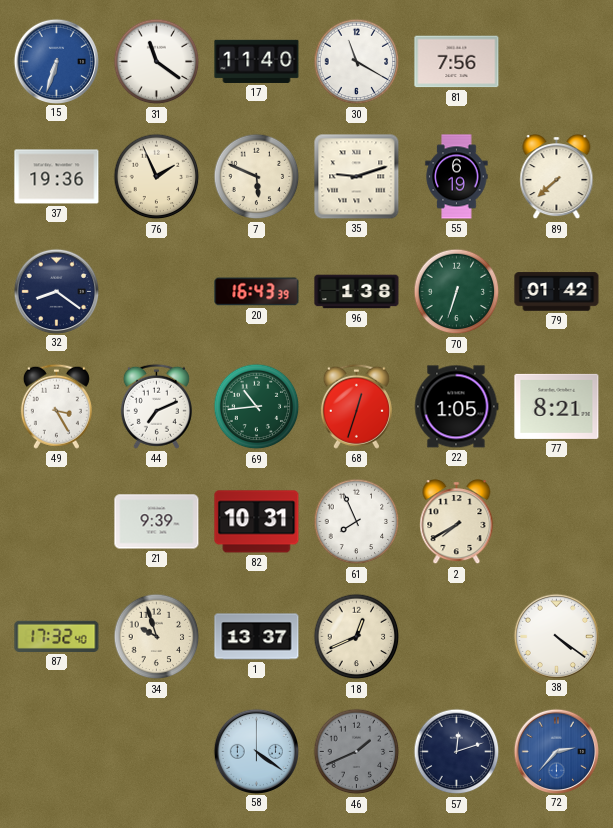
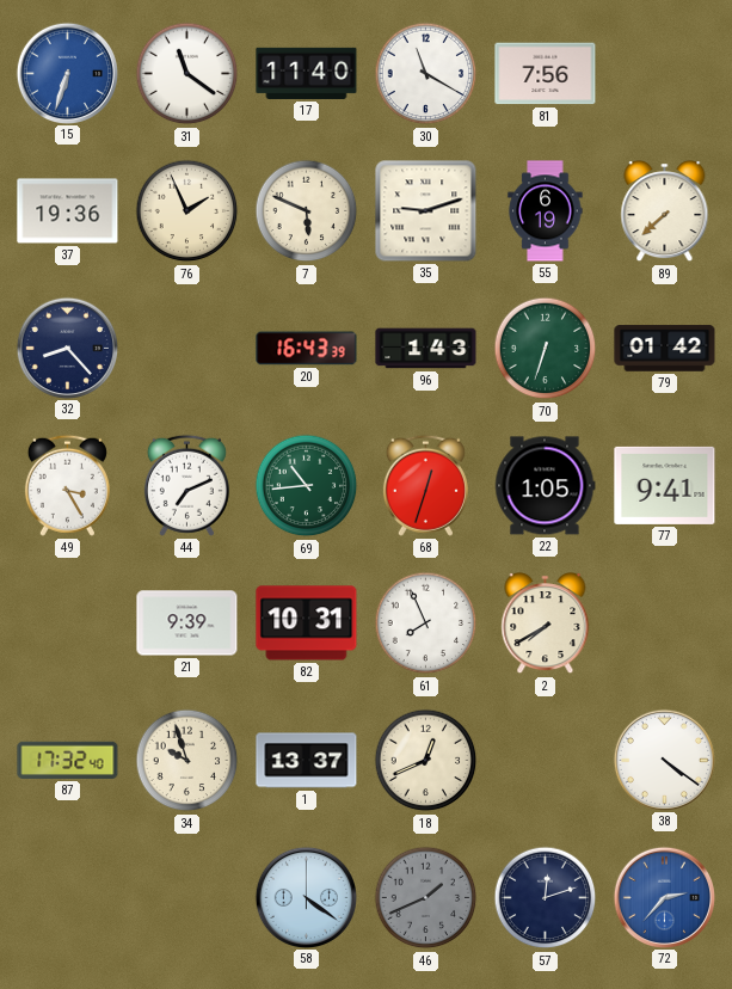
32: 8:21 -> 8:23 (67, 348)
96: 1:38 -> 1:43 (426, 349)
77: 8:21 -> 9:41 (665, 485)
